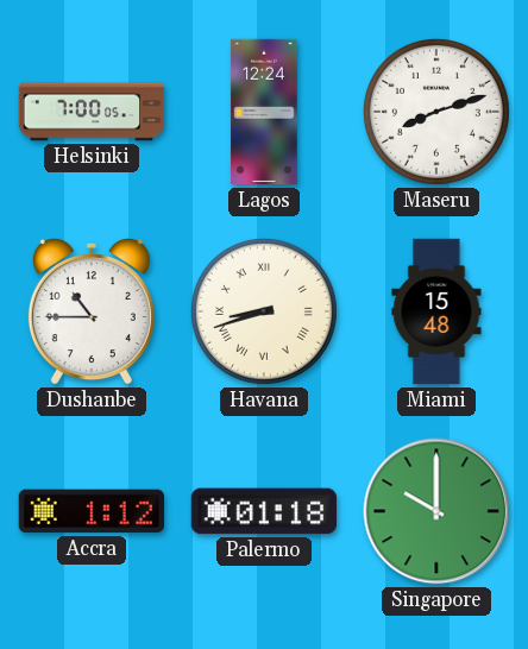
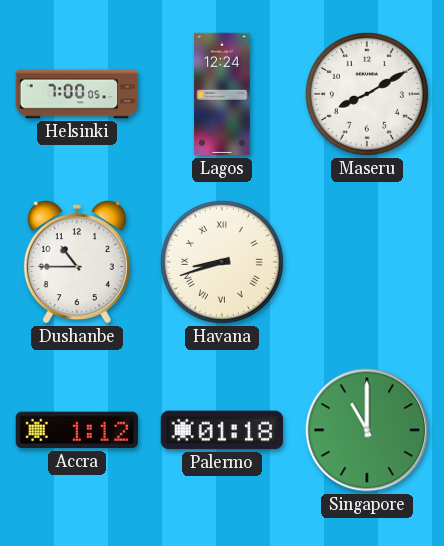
Maseru: 8:12 -> 8:10 (367, 94)
Miami: 15:48 -> none (436, 311)
Singapore: 10:00 -> 11:00 (367, 430)
